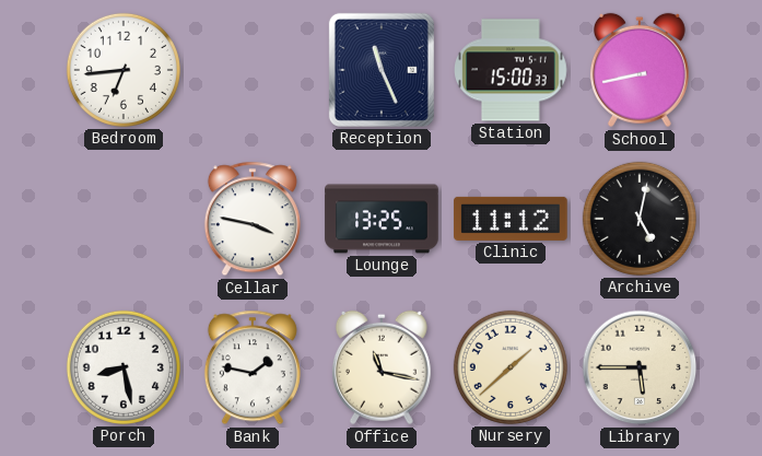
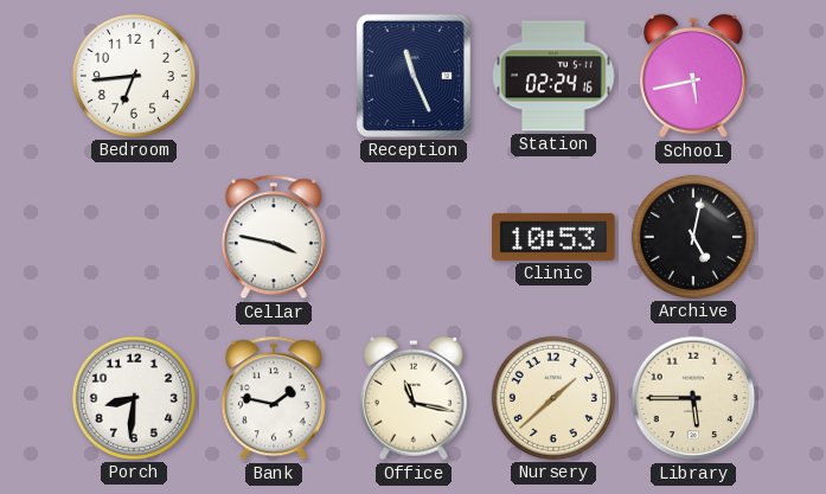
Station: 15:00 -> 02:24 (555, 76)
School: 8:43 -> 5:43 (693, 76)
Lounge: 13:25 -> none (382, 219)
Clinic: 11:12 -> 10:53 (553, 237)
Porch: 8:28 -> 8:31 (134, 398)
